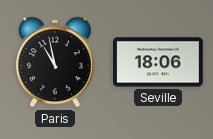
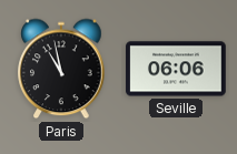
Seville: 18:06 -> 06:06 (176, 69)
